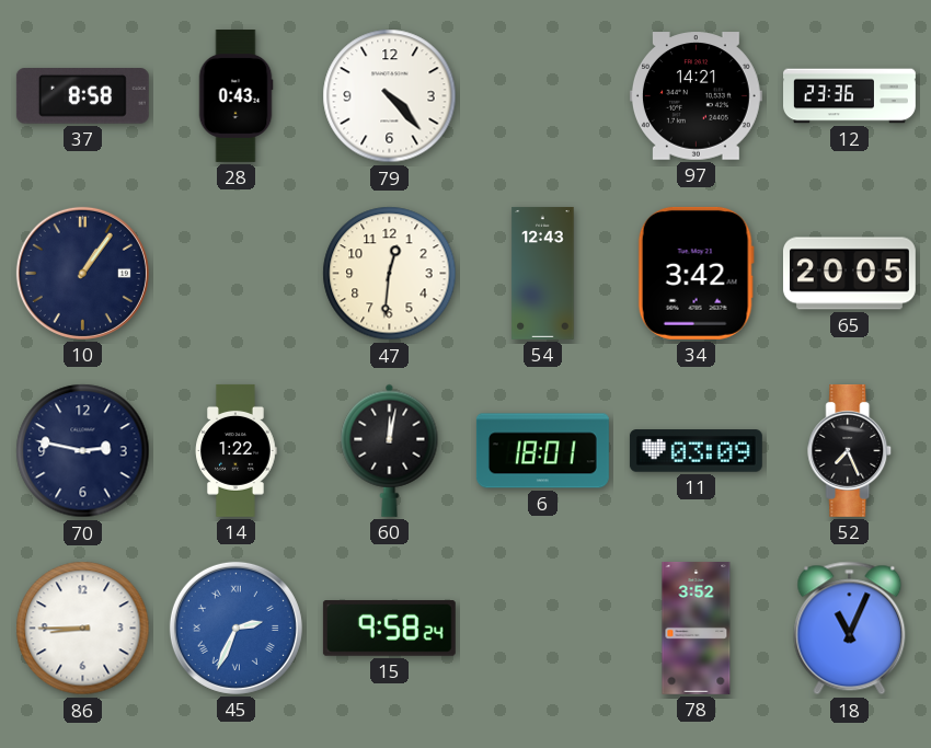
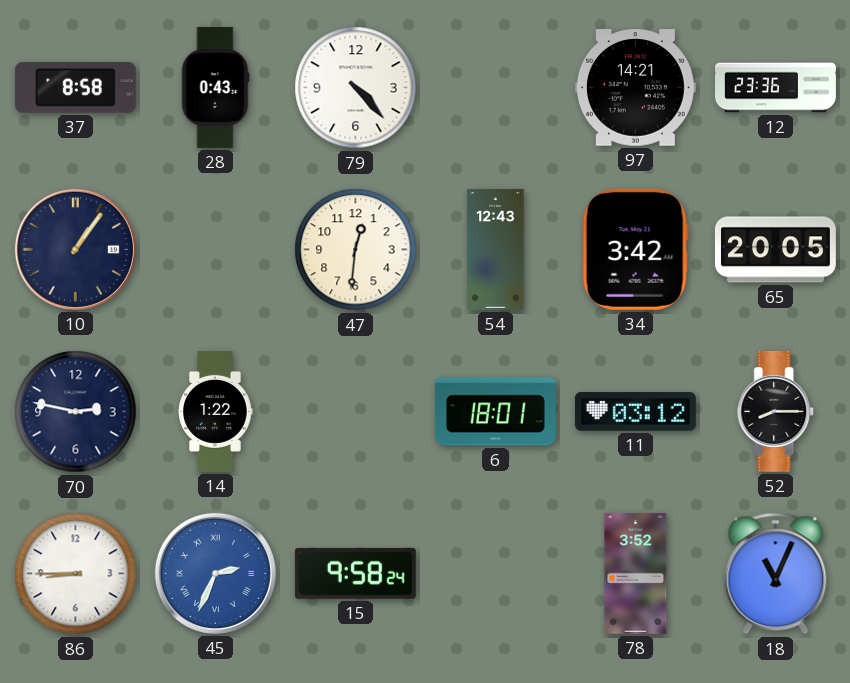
60: 12:02 -> none (390, 450)
11: 03:09 -> 03:12 (635, 412)
52: 7:26 -> 8:15 (776, 411)
